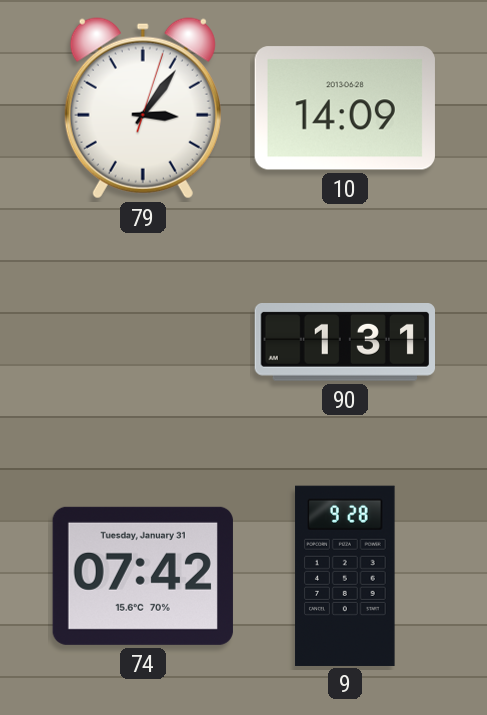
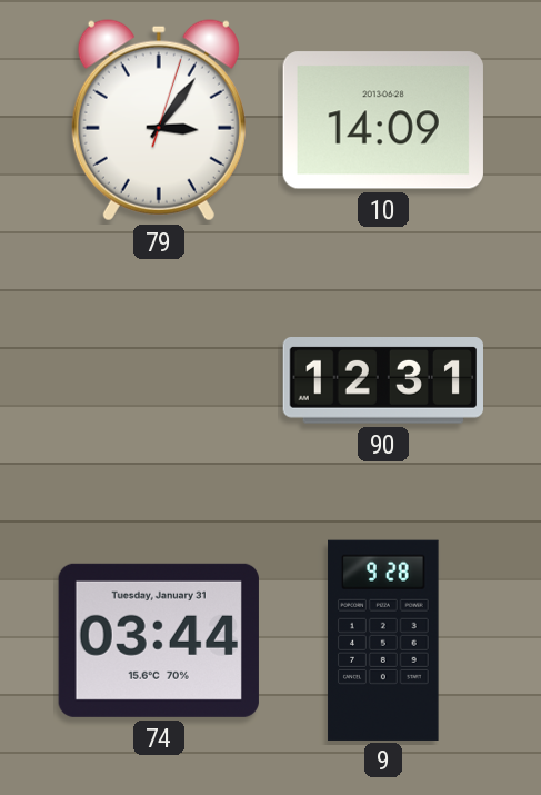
90: 1:31 -> 12:31 (382, 381)
74: 07:42 -> 03:44 (159, 640)
